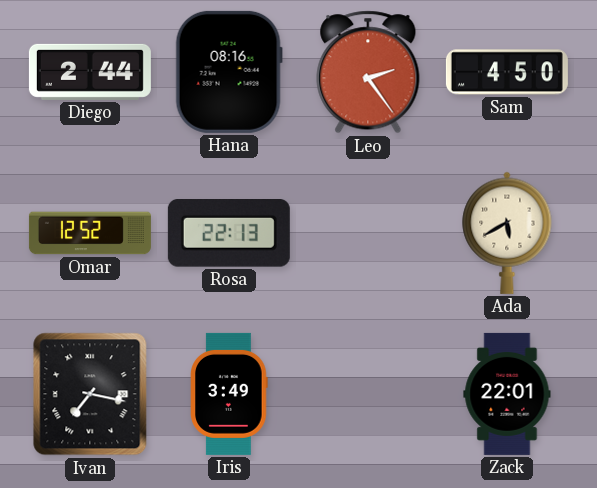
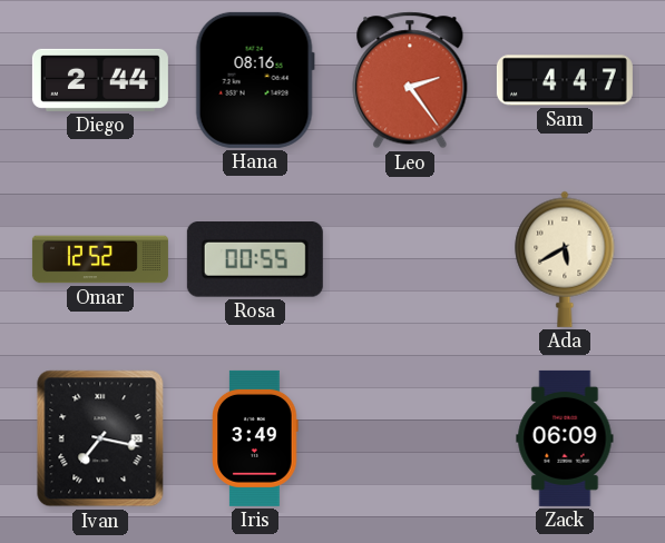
Sam: 4:50 -> 4:47 (565, 80)
Rosa: 22:13 -> 00:55 (255, 260)
Zack: 22:01 -> 06:09 (565, 438)
